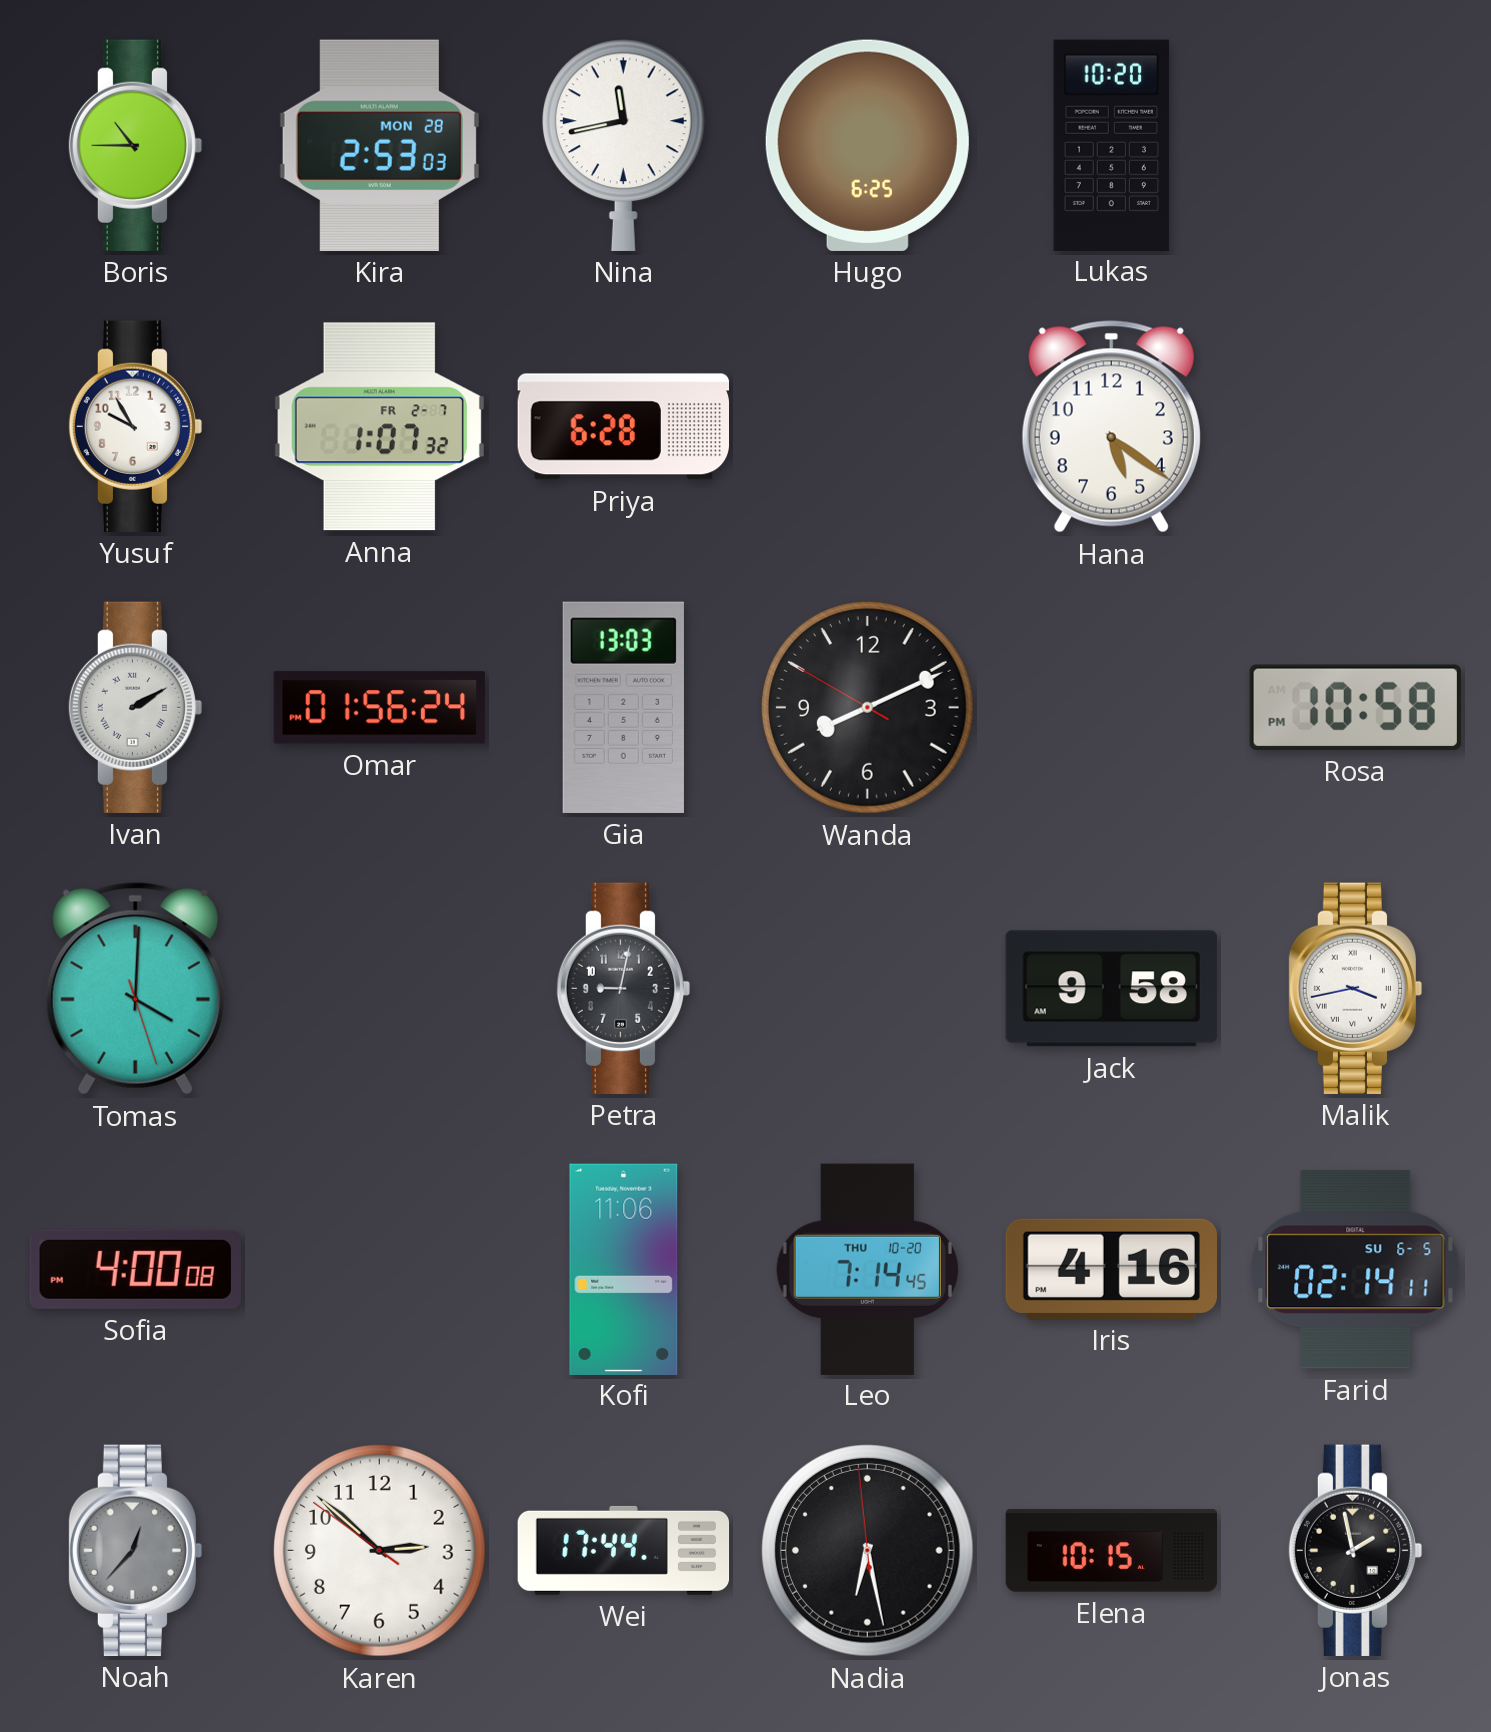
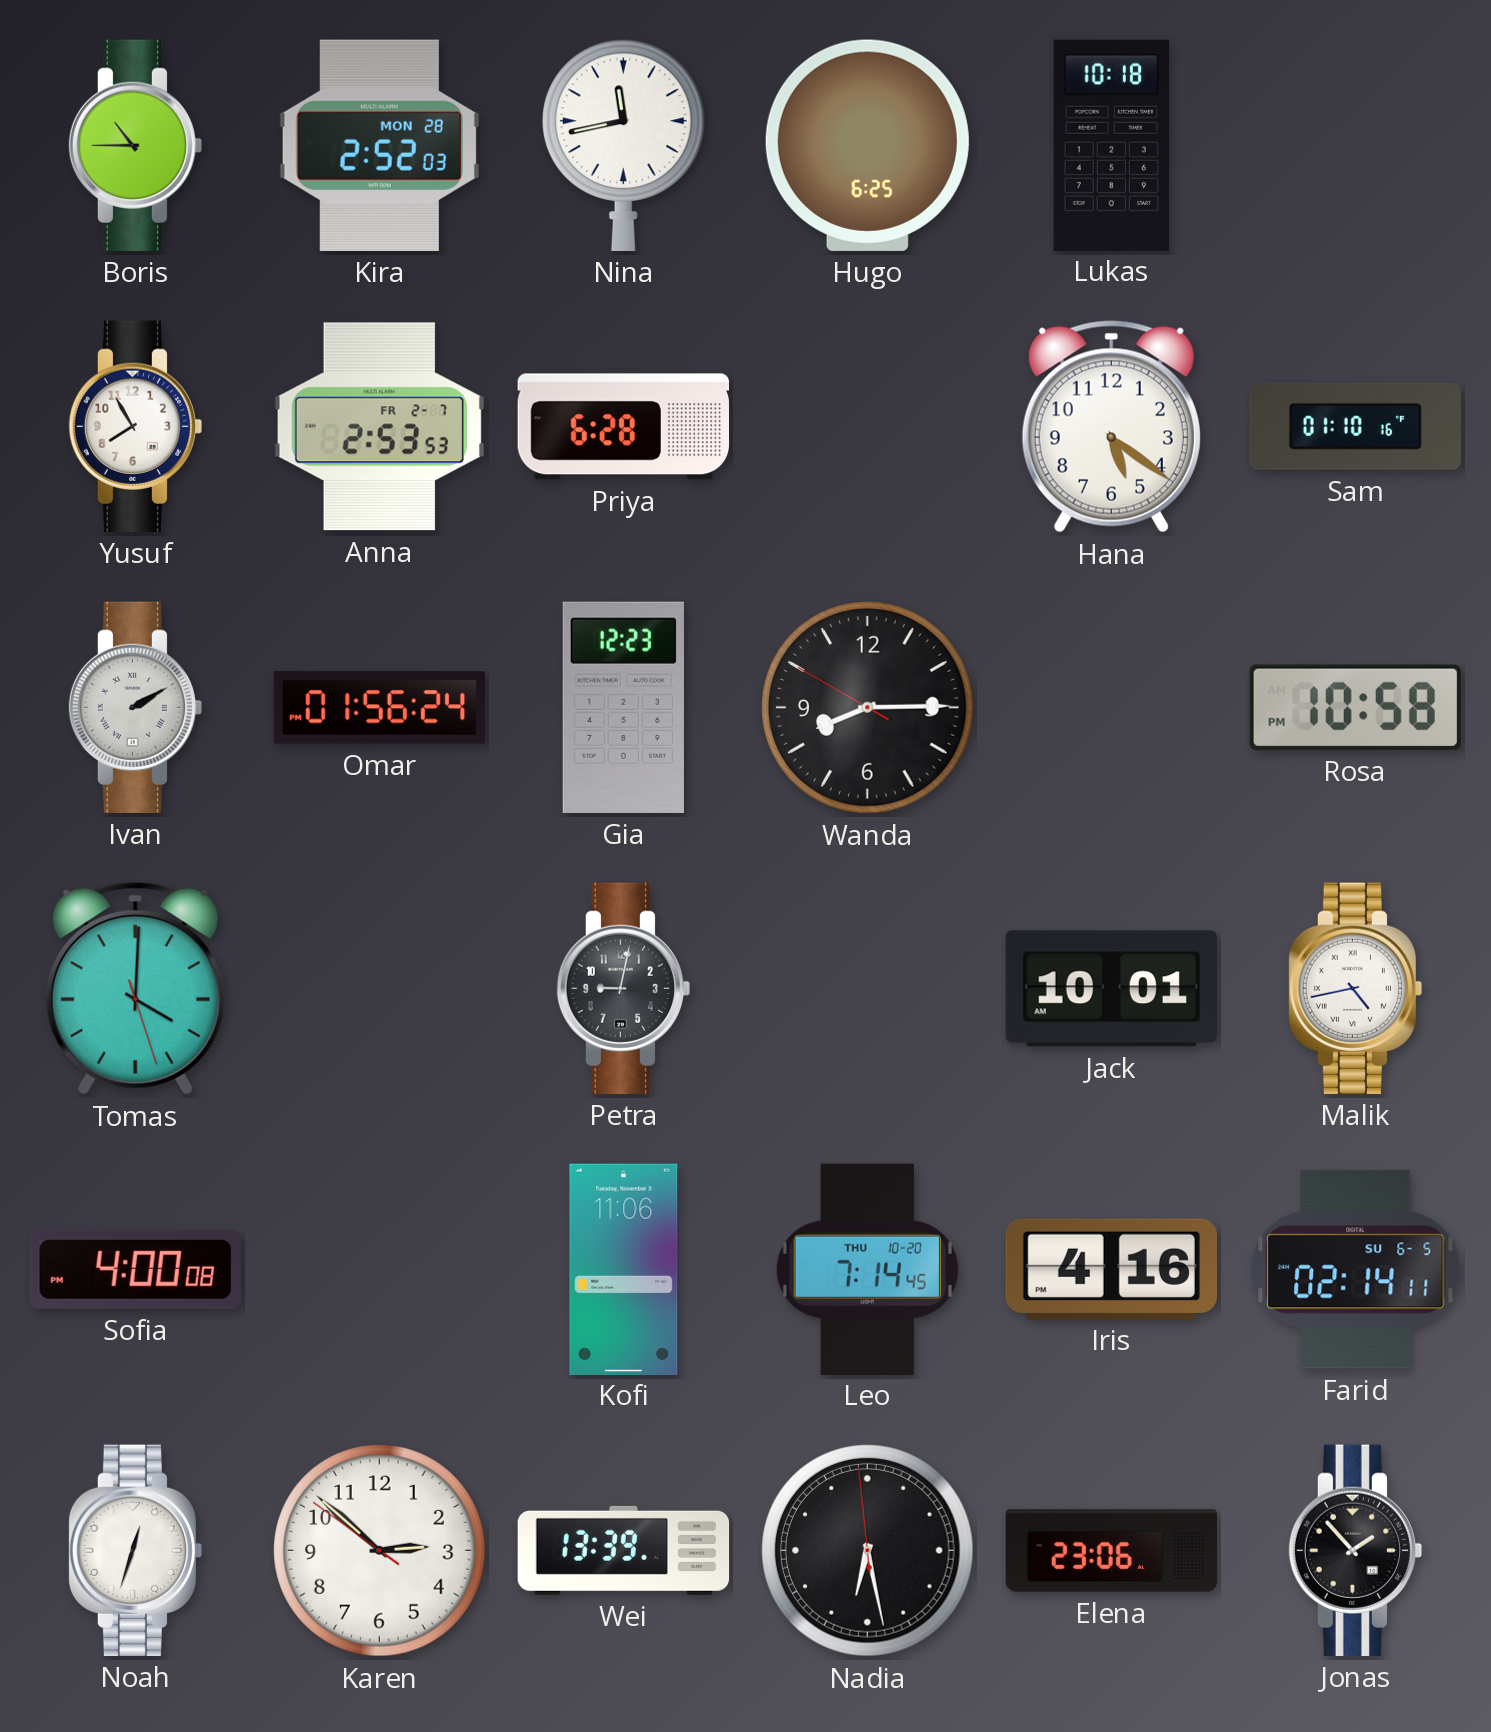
Kira: 2:53 -> 2:52 (379, 145)
Lukas: 10:20 -> 10:18 (1112, 145)
Yusuf: 9:55 -> 7:55 (136, 426)
Anna: 1:07 -> 2:53 (379, 427)
Sam: none -> 01:10 (1355, 426)
Gia: 13:03 -> 12:23 (623, 707)
Wanda: 8:10 -> 8:14 (868, 708)
Jack: 9:58 -> 10:01 (1111, 989)
Malik: 3:43 -> 4:43 (1356, 988)
Noah: 12:37 -> 12:33 (136, 1550)
Noah dial: grey -> white (136, 1550)
Wei: 17:44 -> 13:39 (624, 1550)
Elena: 10:15 -> 23:06 (1112, 1551)
Jonas: 1:58 -> 1:53 (1356, 1550)
